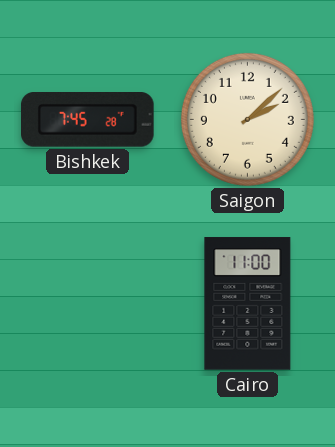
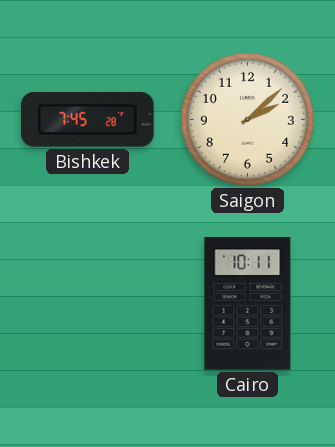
Cairo: 11:00 -> 10:11 (248, 304)
